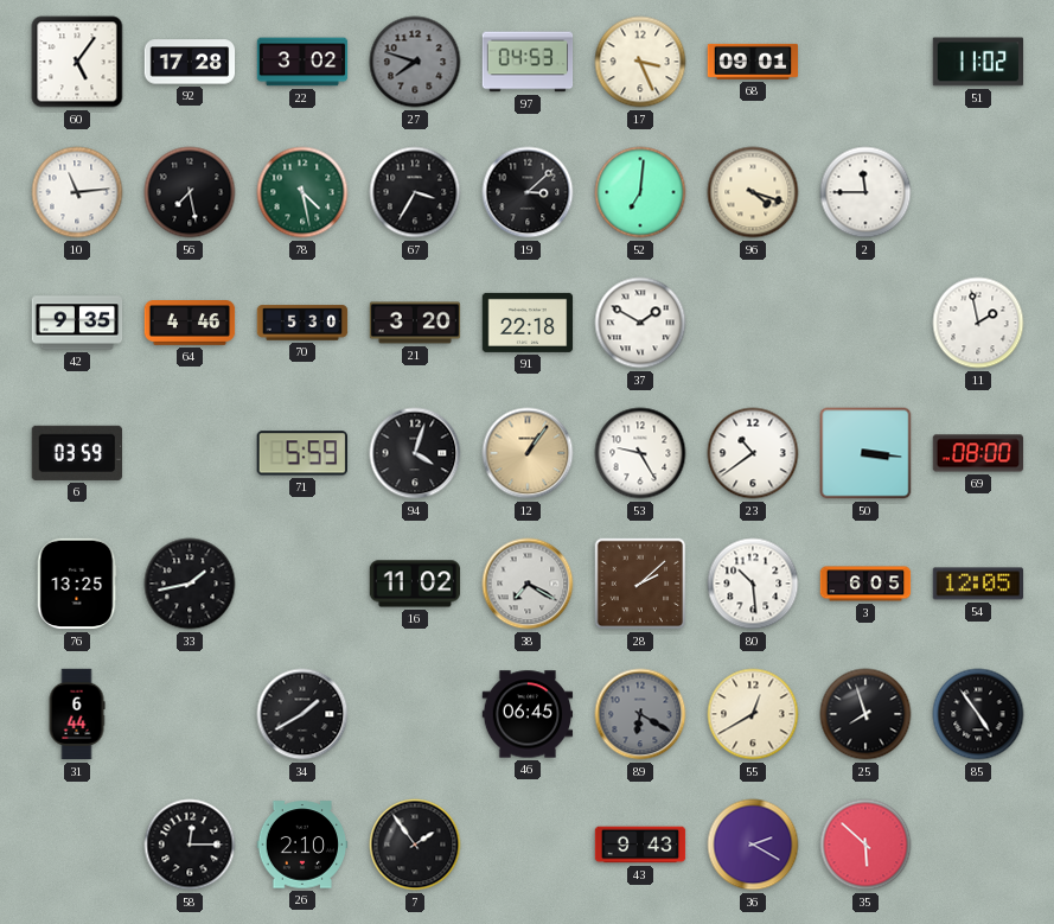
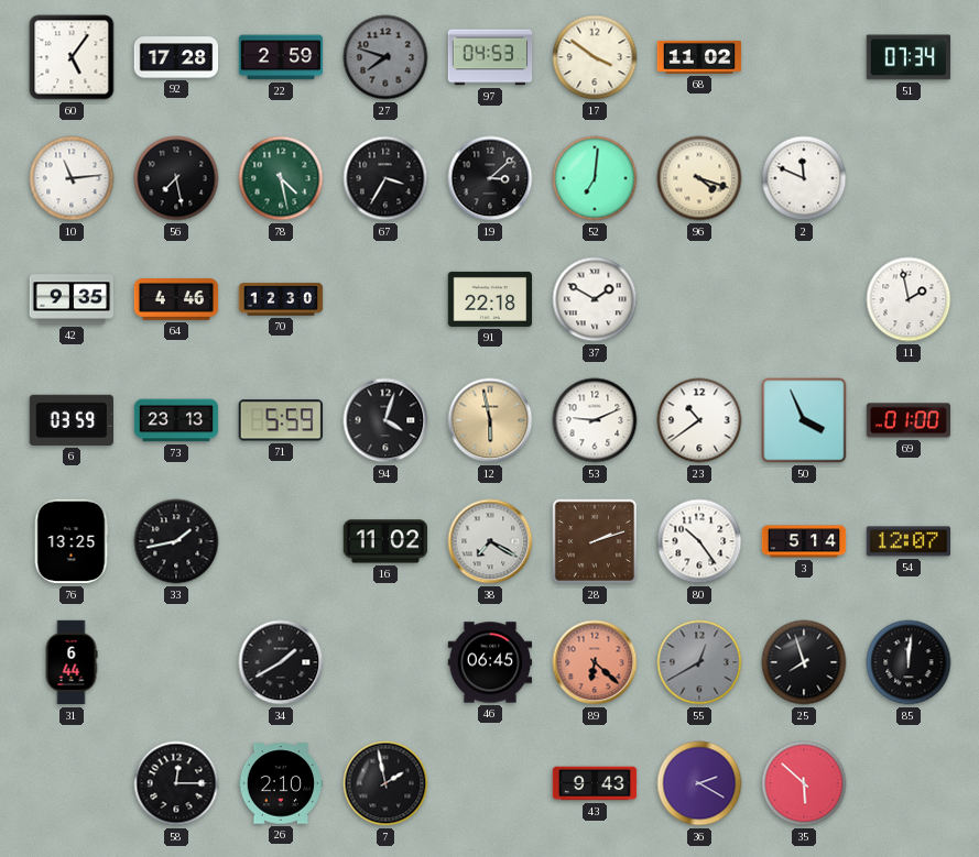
22: 3:02 -> 2:59 (281, 57)
17: 3:26 -> 3:51 (595, 57)
68: 09:01 -> 11:02 (699, 57)
51: 11:02 -> 07:34 (909, 57)
2: 11:45 -> 11:49 (804, 178)
70: 5:30 -> 12:30 (281, 299)
21: 3:20 -> none (415, 323)
73: none -> 23:13 (176, 420)
12: 1:06 -> 5:58 (490, 420)
53: 9:25 -> 9:11 (595, 420)
50: 3:16 -> 3:56 (804, 420)
69: 08:00 -> 01:00 (909, 420)
28: 2:08 -> 2:12 (595, 541)
80: 10:29 -> 10:24 (699, 541)
3: 6:05 -> 5:14 (804, 541)
54: 12:05 -> 12:07 (909, 541)
89: 6:20 -> 6:22 (595, 662)
89 dial: grey -> salmon (595, 662)
55 dial: cream -> grey (699, 662)
85: 4:54 -> 12:01 (909, 662)
7: 1:54 -> 1:58 (385, 783)
